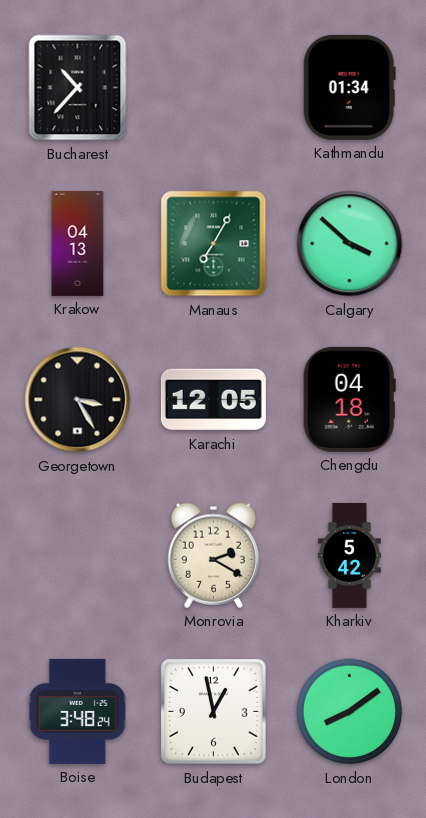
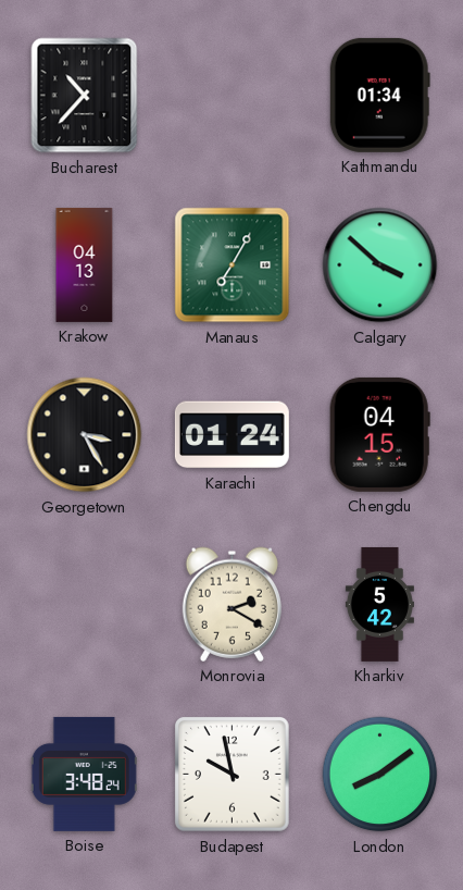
Karachi: 12:05 -> 01:24 (231, 435)
Chengdu: 04:18 -> 04:15 (379, 434)
Budapest: 12:58 -> 9:58 (233, 775)
